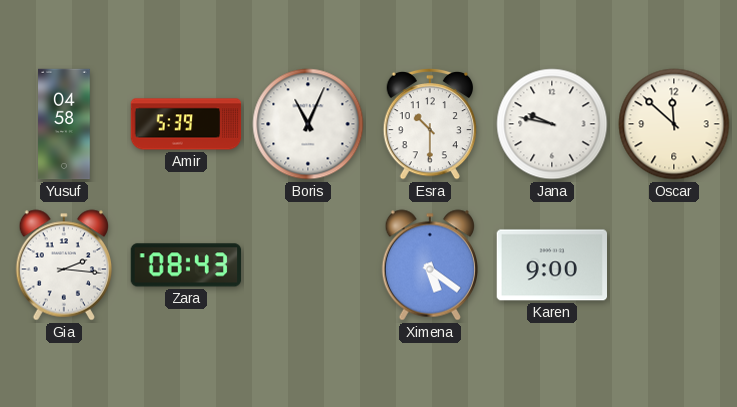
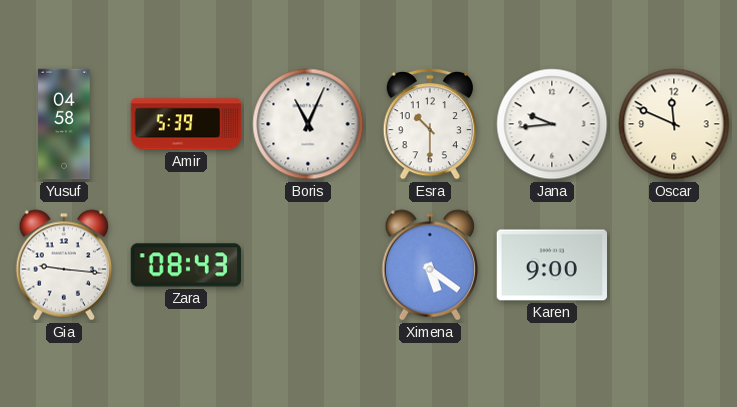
Jana: 9:47 -> 9:44 (552, 124)
Oscar: 11:52 -> 11:49 (674, 124)
Gia: 2:16 -> 9:16 (63, 265)
